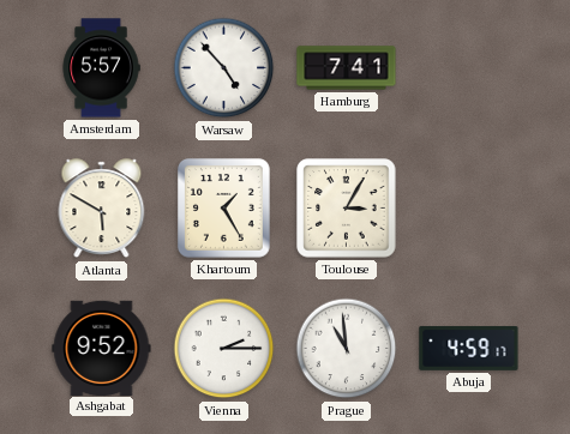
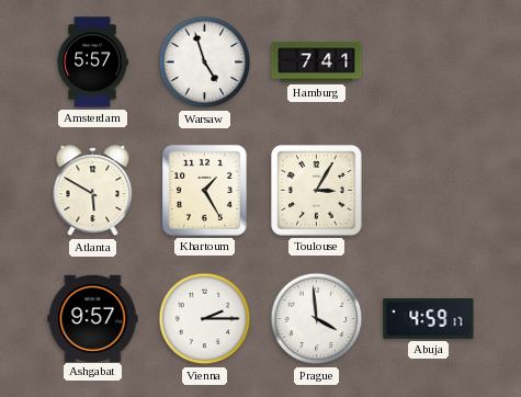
Warsaw: 4:53 -> 4:57 (205, 63)
Ashgabat: 9:52 -> 9:57 (93, 318)
Prague: 10:59 -> 3:59 (317, 319)
